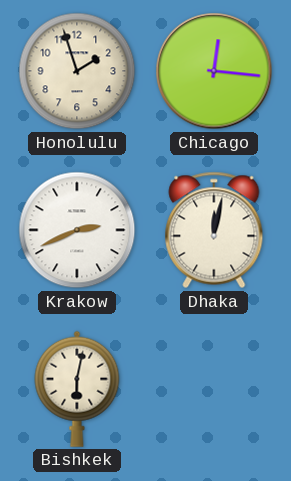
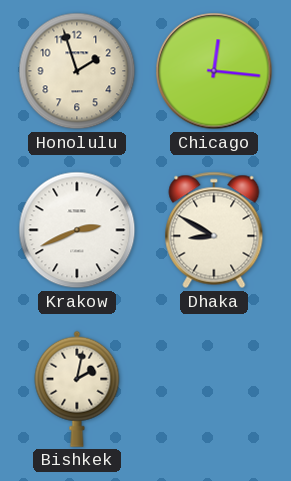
Dhaka: 12:02 -> 8:50 (214, 230)
Bishkek: 6:02 -> 2:02 (77, 389)
